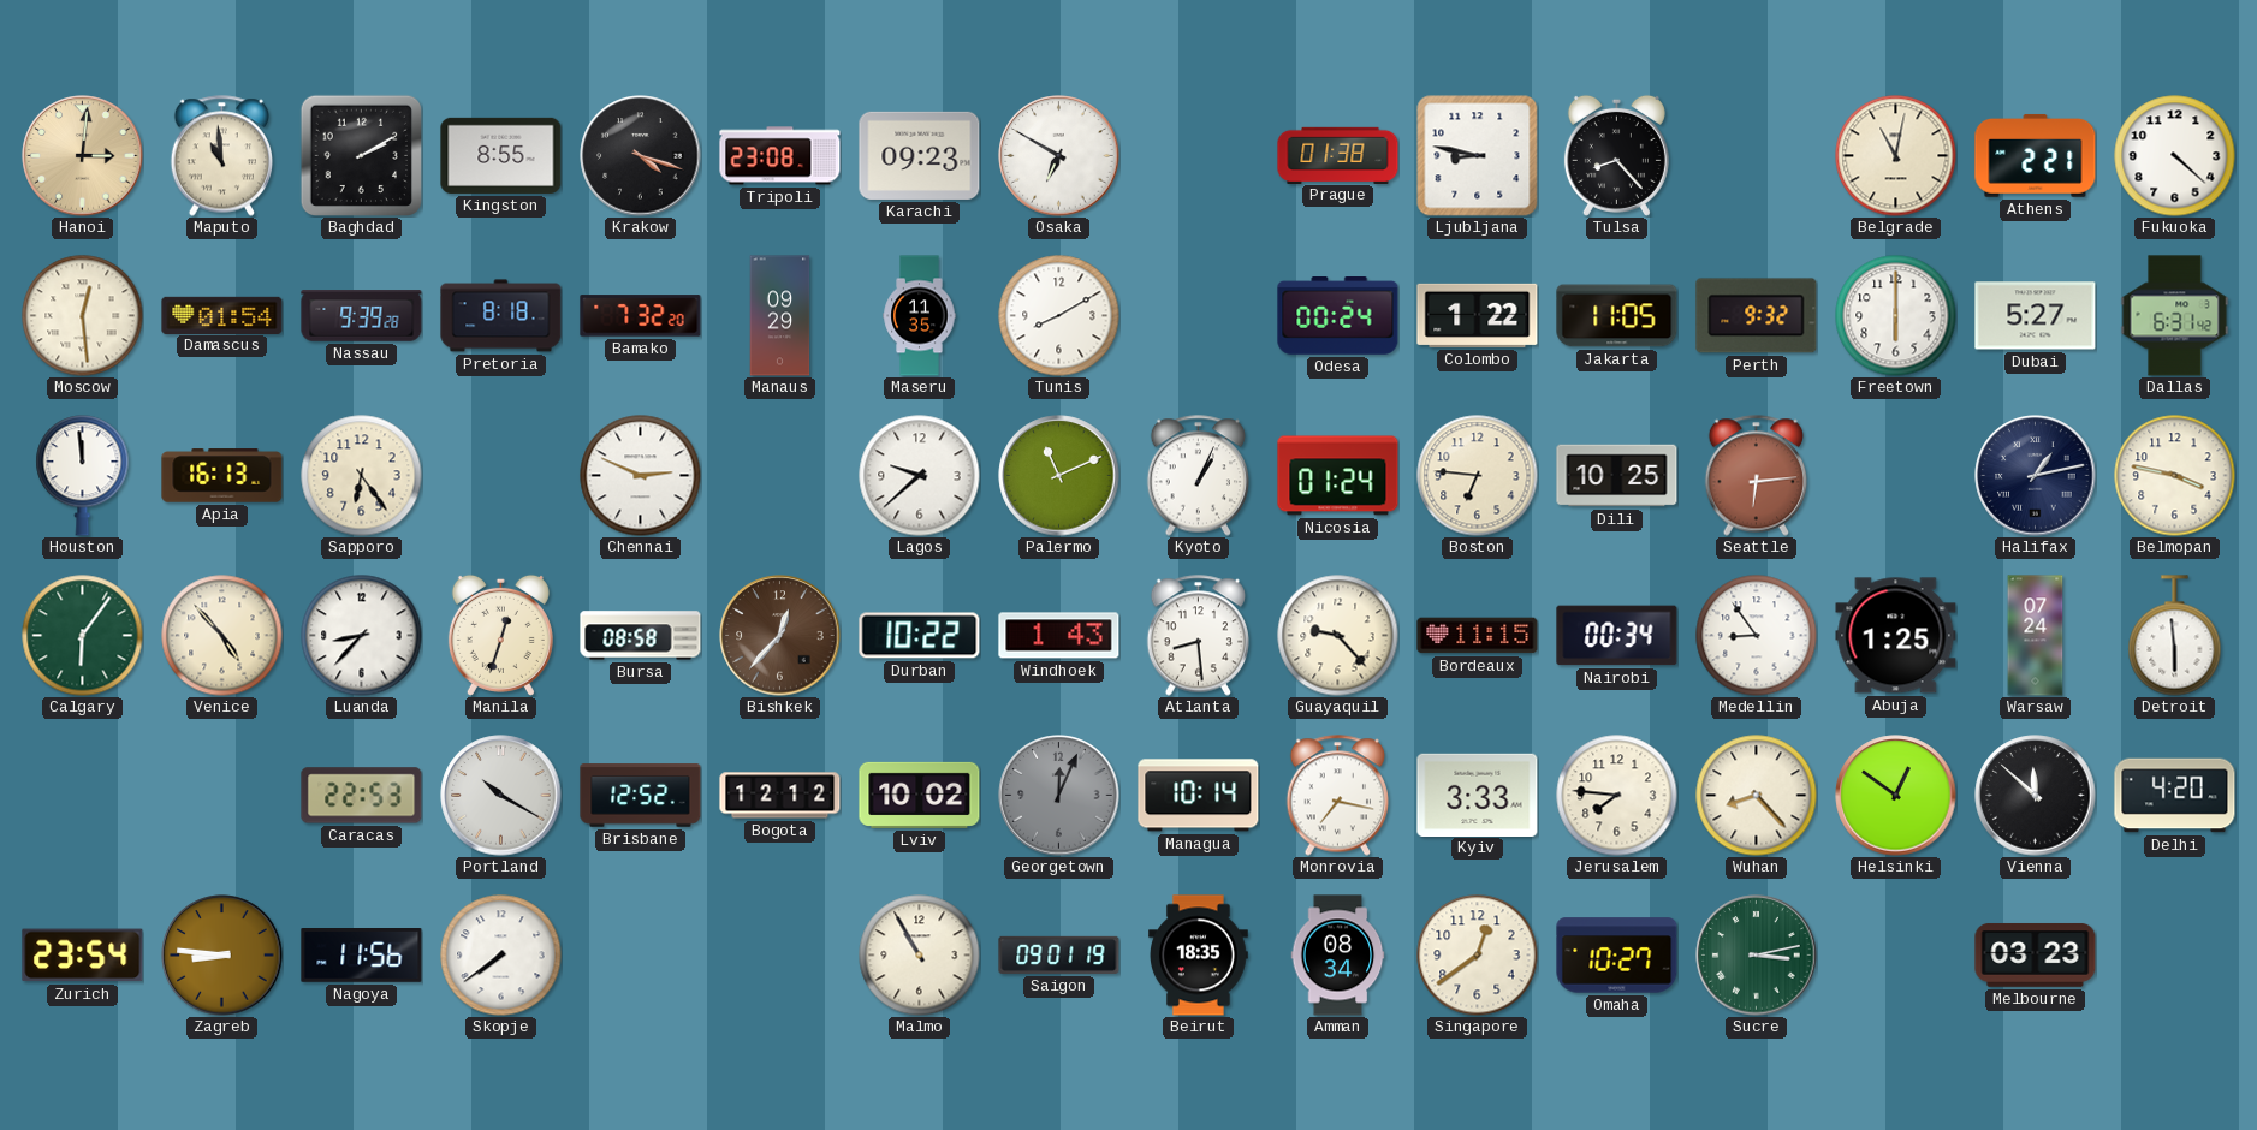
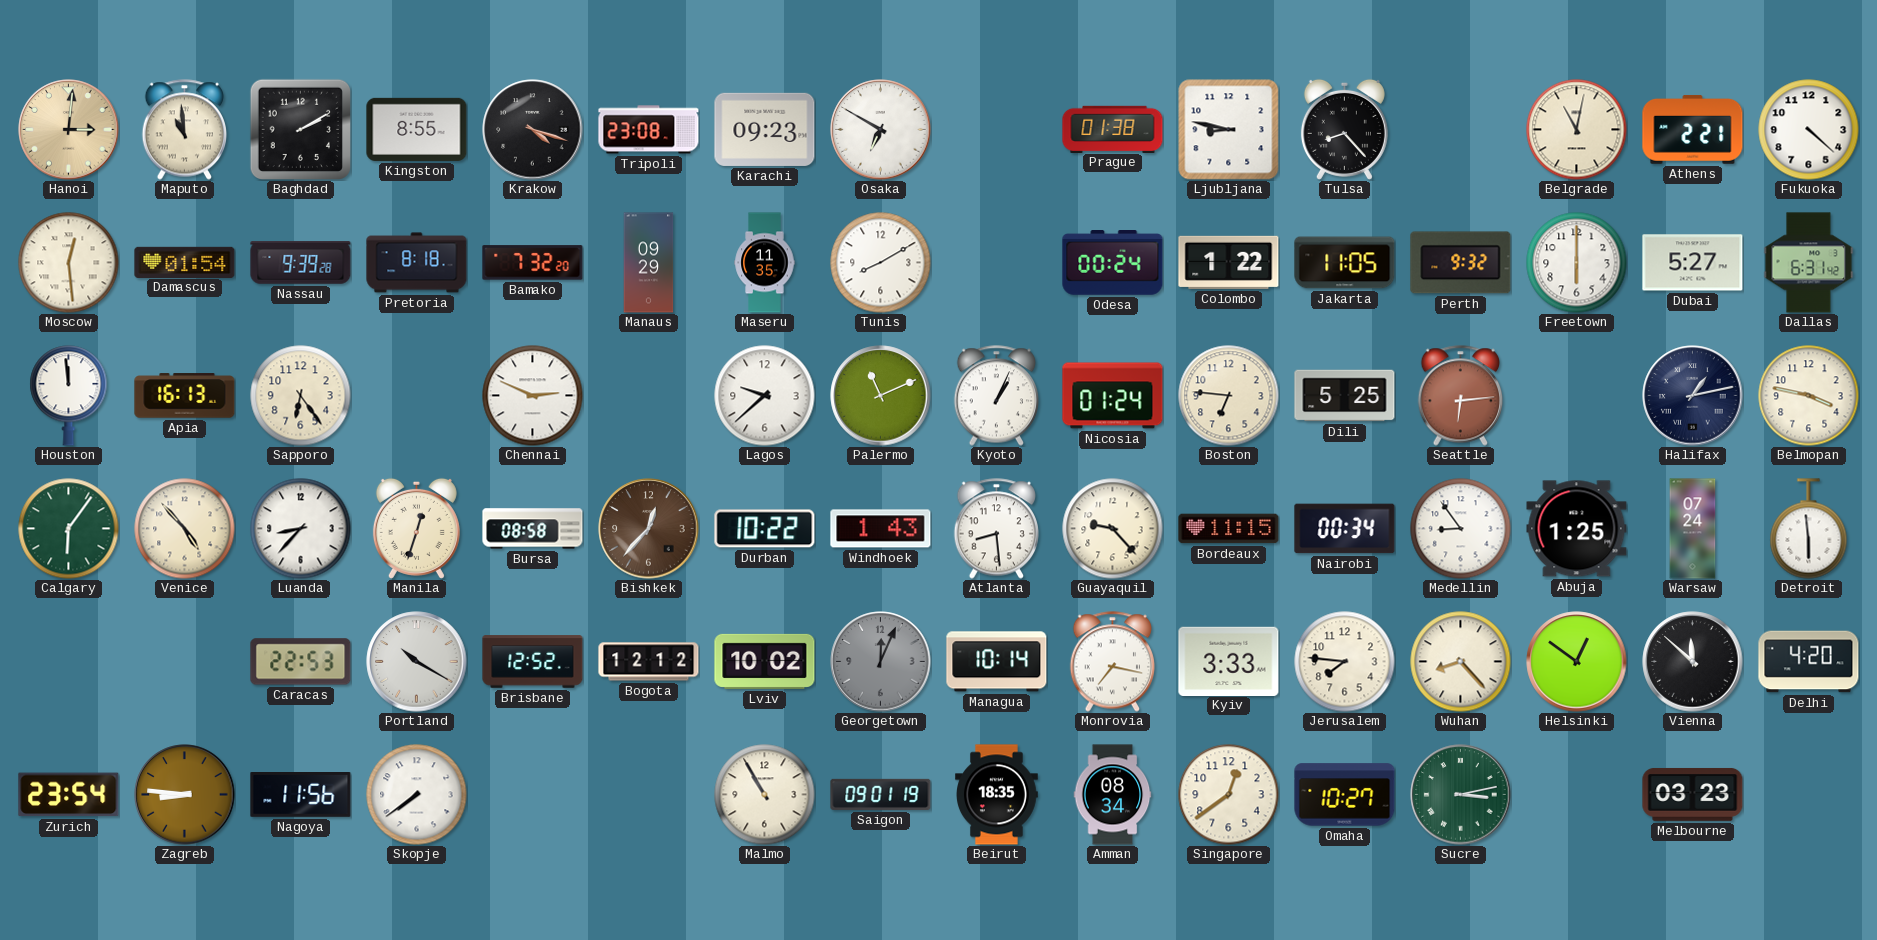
Dili: 10:25 -> 5:25 (1345, 396)
